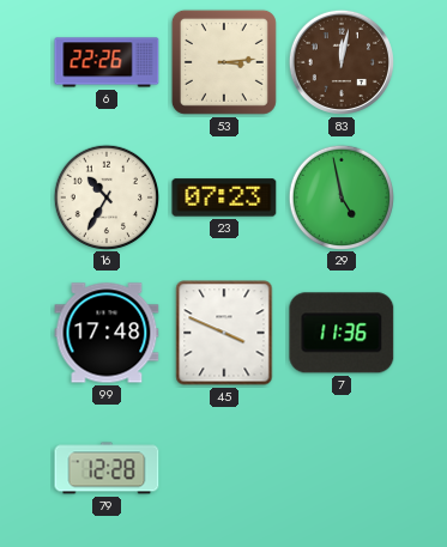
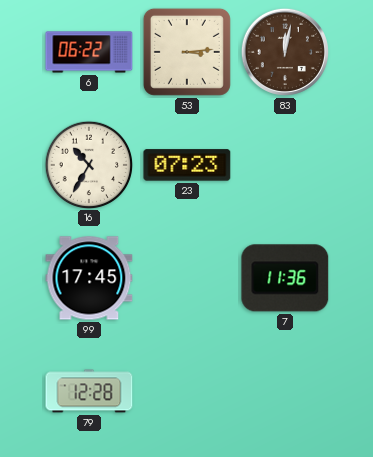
6: 22:26 -> 06:22 (89, 52)
29: 4:58 -> none (340, 196)
99: 17:48 -> 17:45 (89, 278)
45: 3:49 -> none (224, 333)
